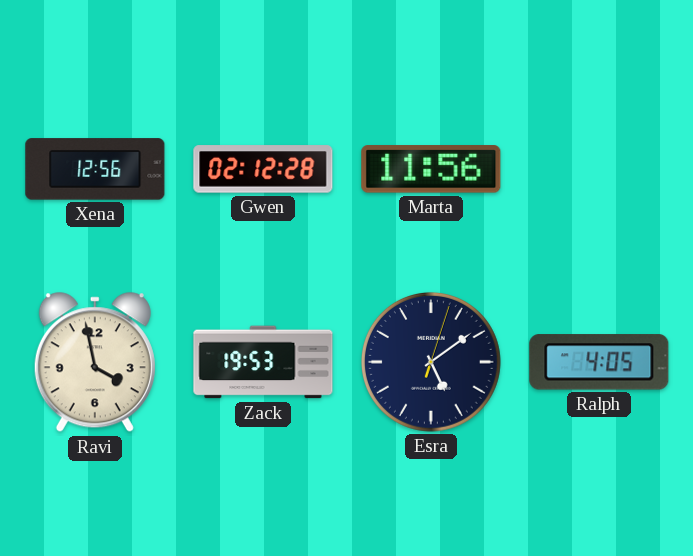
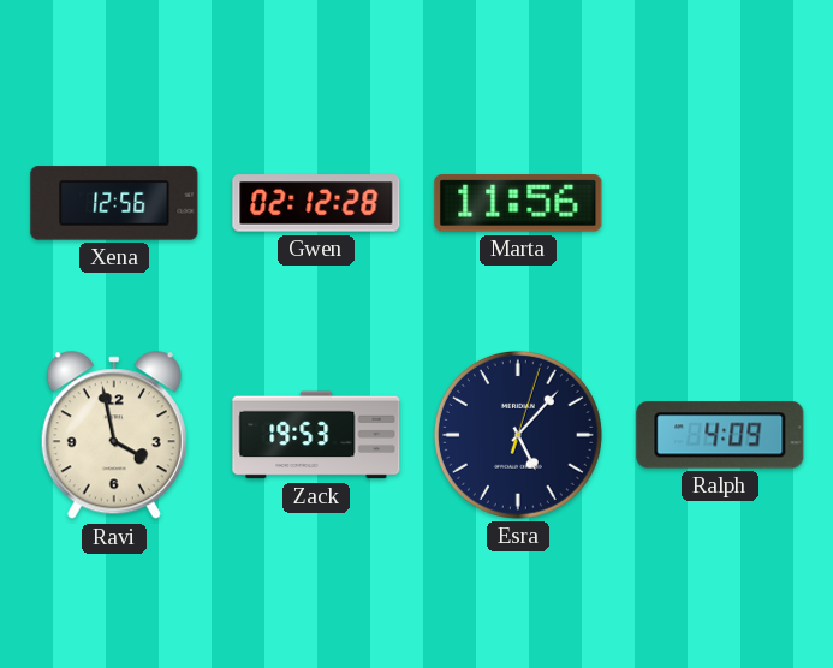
Esra: 5:09 -> 5:07 (518, 435)
Ralph: 4:05 -> 4:09 (720, 435)
